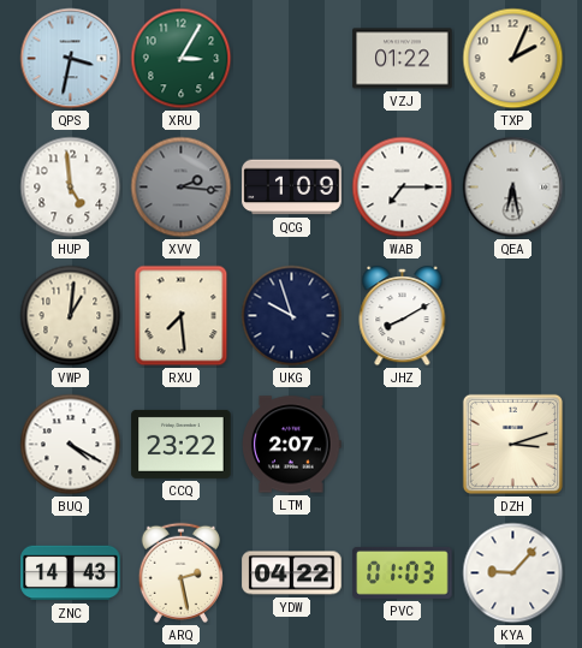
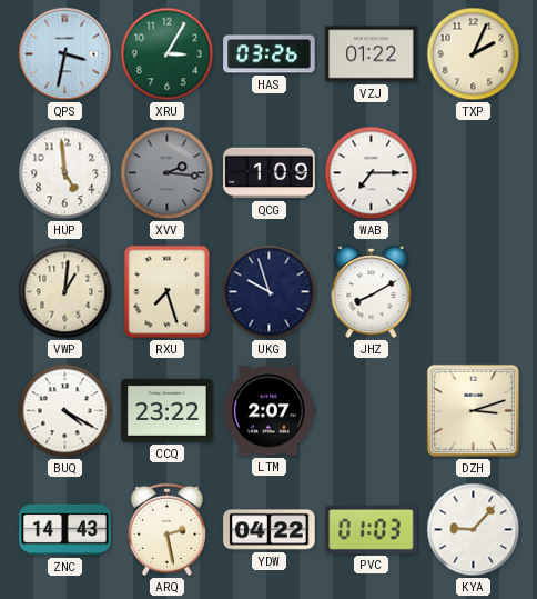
HAS: none -> 03:26 (270, 54)
QEA: 6:28 -> none (513, 188)
RXU: 7:29 -> 7:27 (168, 292)
